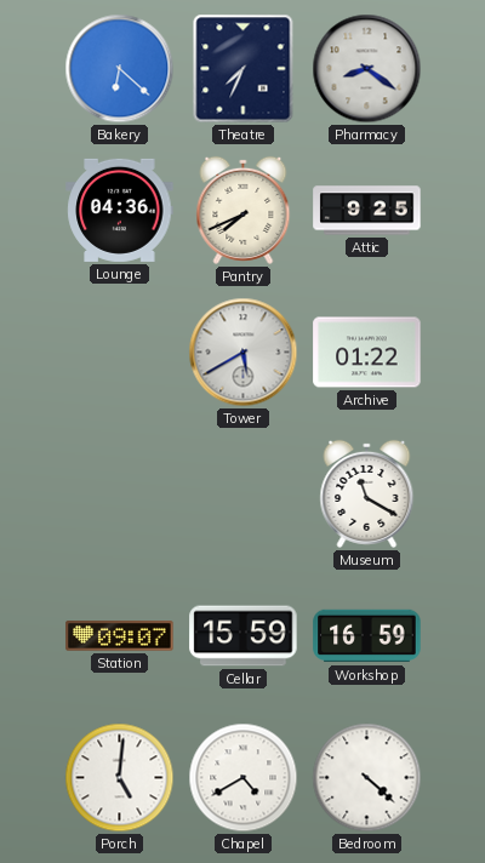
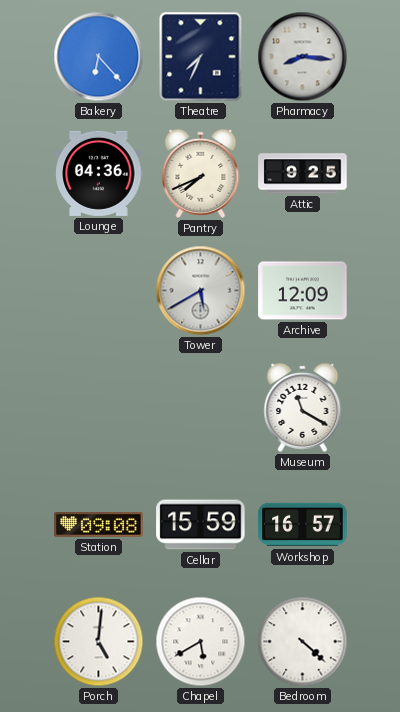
Bakery: 6:22 -> 6:23 (99, 57)
Pharmacy: 8:21 -> 8:16 (303, 57)
Archive: 01:22 -> 12:09 (303, 291)
Station: 09:07 -> 09:08 (99, 525)
Workshop: 16:59 -> 16:57 (303, 525)
Chapel: 4:40 -> 5:40 (201, 642)
